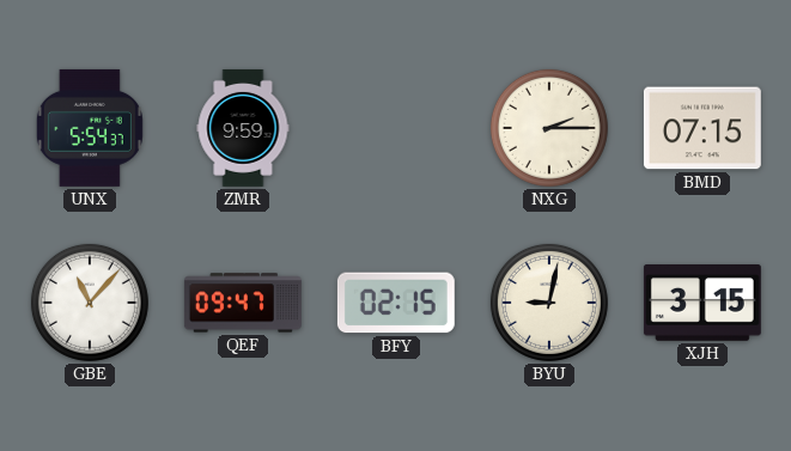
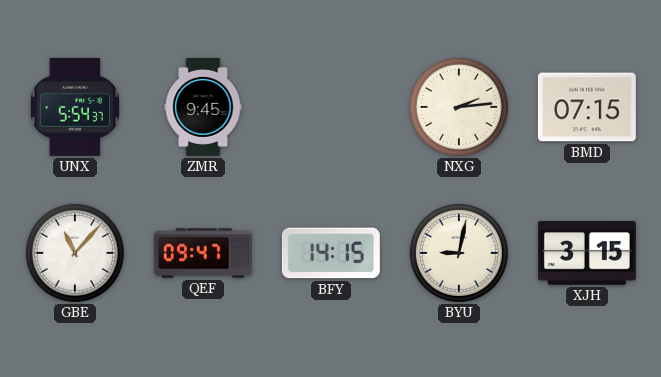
ZMR: 9:59 -> 9:45 (203, 107)
NXG: 2:15 -> 2:14 (459, 107)
BFY: 02:15 -> 14:15 (331, 253)
